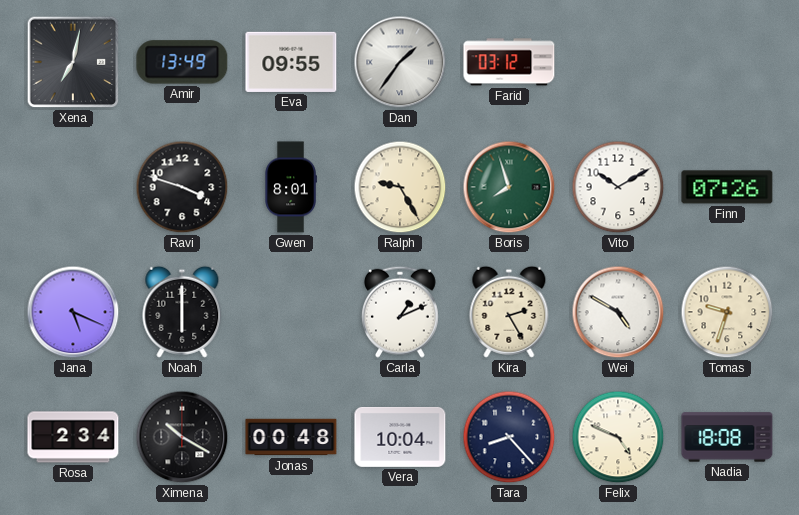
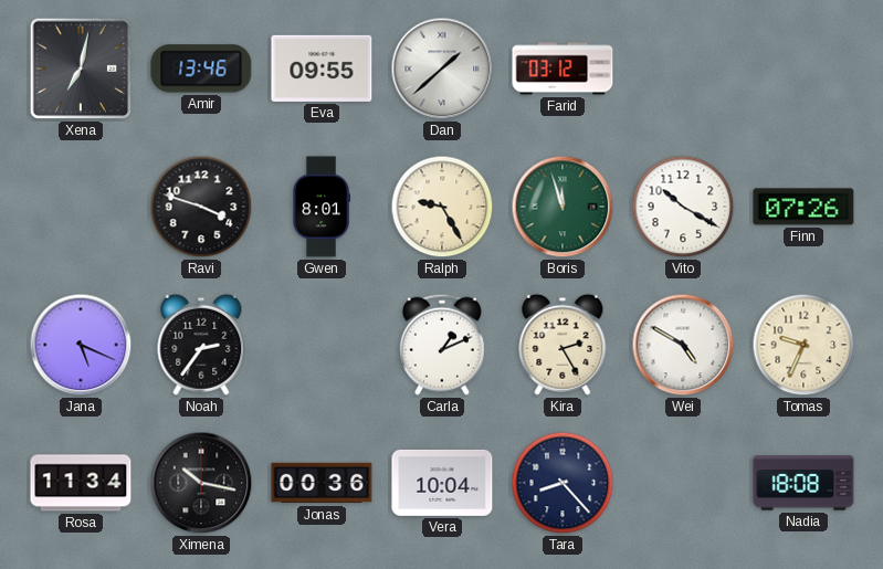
Amir: 13:49 -> 13:46 (201, 69)
Dan: 1:36 -> 1:38 (442, 69)
Boris: 7:57 -> 11:57 (563, 207)
Vito: 10:10 -> 10:20 (683, 207)
Noah: 6:00 -> 2:36 (201, 345)
Tomas: 9:33 -> 9:34 (803, 345)
Rosa: 2:34 -> 11:34 (81, 483)
Ximena: 10:20 -> 10:17 (201, 483)
Jonas: 00:48 -> 00:36 (322, 483)
Felix: 4:49 -> none (618, 437)
